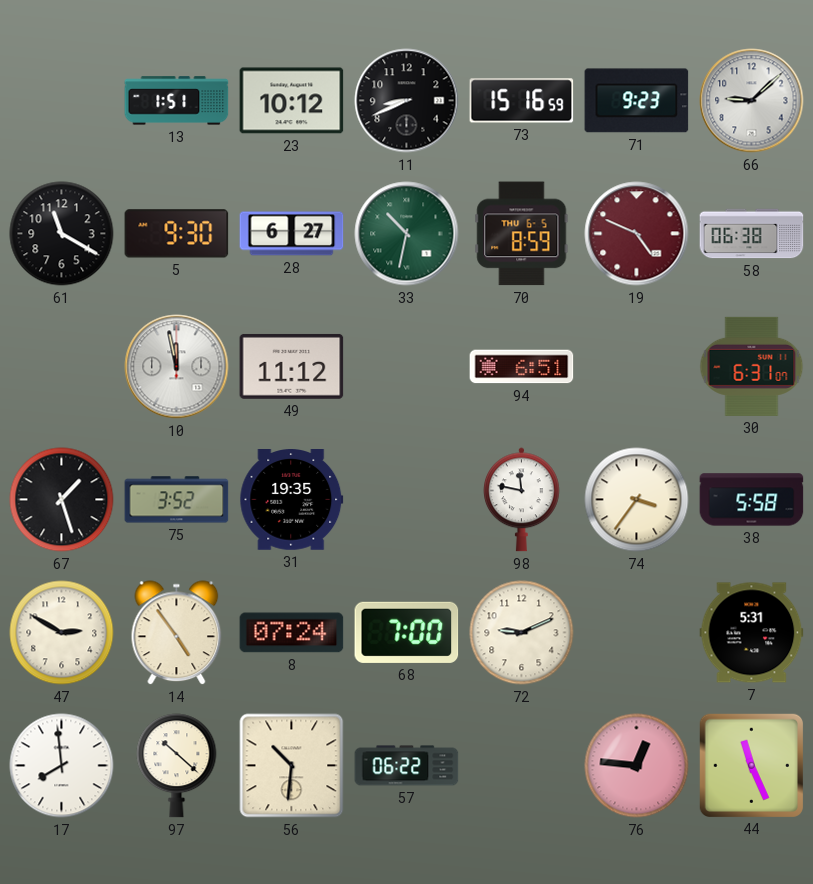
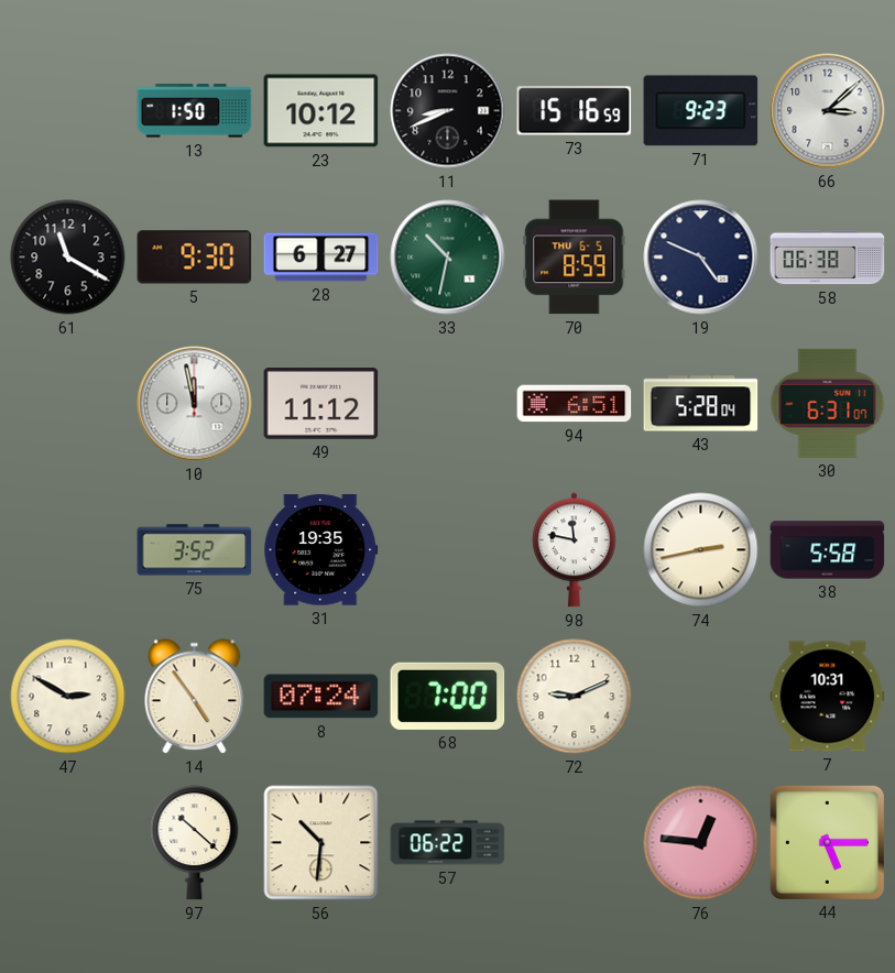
13: 1:51 -> 1:50 (195, 111)
66: 9:08 -> 3:08 (828, 111)
19 dial: burgundy -> navy (701, 258)
43: none -> 5:28 (701, 404)
67: 1:27 -> none (62, 500)
74: 3:36 -> 2:43 (701, 550)
7: 5:31 -> 10:31 (828, 697)
17: 7:59 -> none (62, 766)
44: 11:26 -> 5:15 (827, 842)
